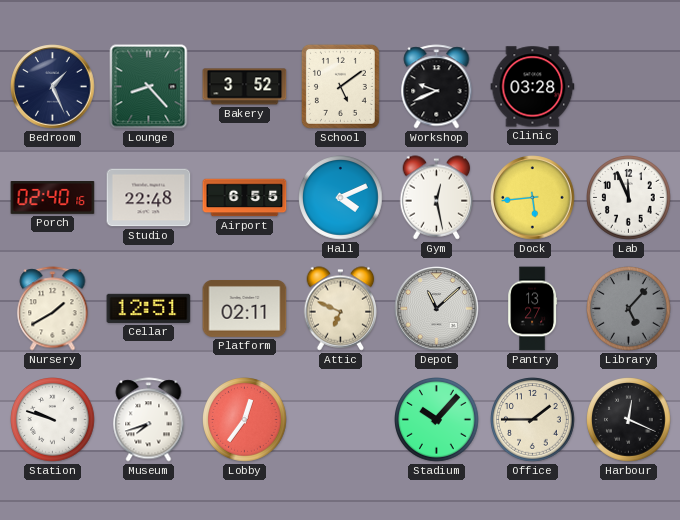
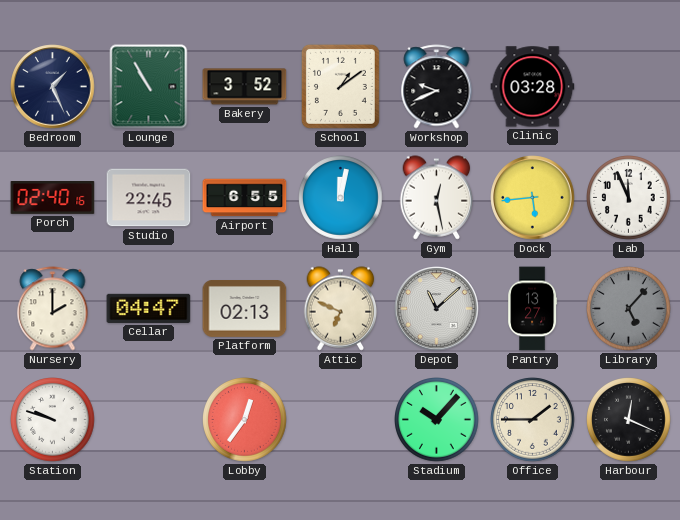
Lounge: 8:23 -> 10:55 (149, 87)
School: 5:09 -> 1:09 (340, 86)
Studio: 22:48 -> 22:45 (149, 198)
Hall: 4:11 -> 12:02 (341, 198)
Nursery: 1:40 -> 2:00 (53, 309)
Cellar: 12:51 -> 04:47 (149, 308)
Platform: 02:11 -> 02:13 (245, 309)
Museum: 7:42 -> none (149, 420)
